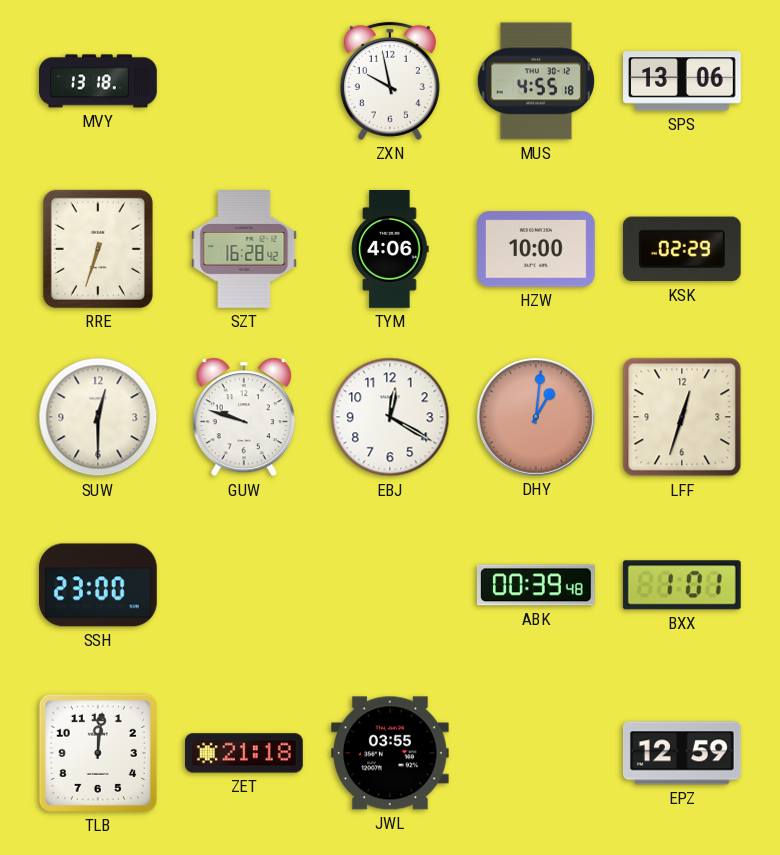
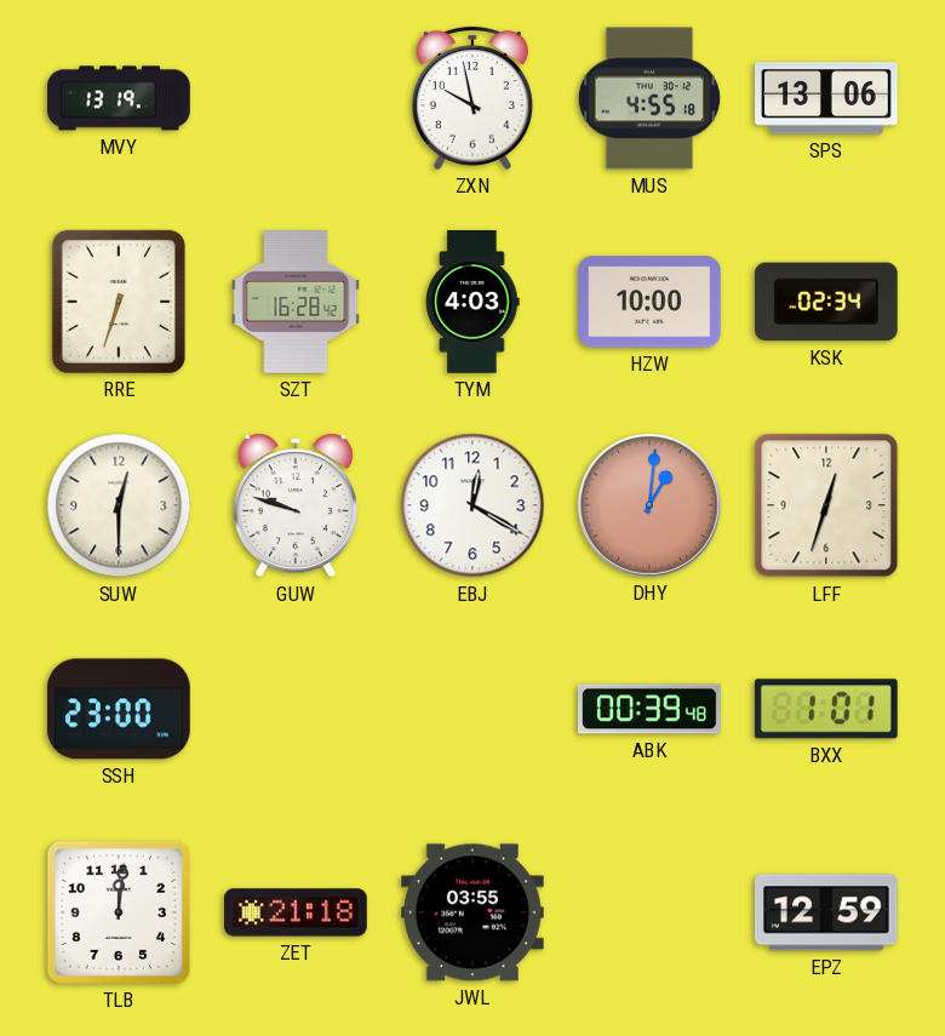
MVY: 13:18 -> 13:19 (119, 98)
TYM: 4:06 -> 4:03 (472, 303)
KSK: 02:29 -> 02:34 (826, 302)
